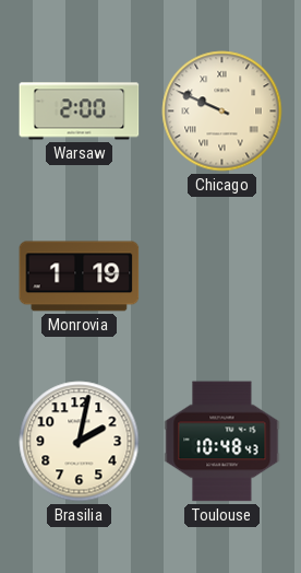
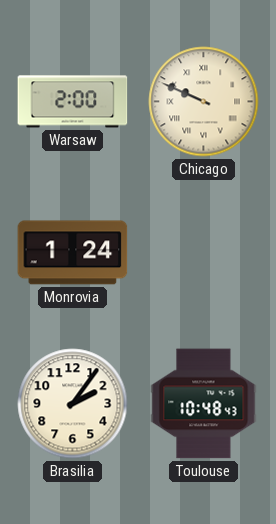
Monrovia: 1:19 -> 1:24 (73, 253)
Brasilia: 2:02 -> 2:06 (73, 404)
